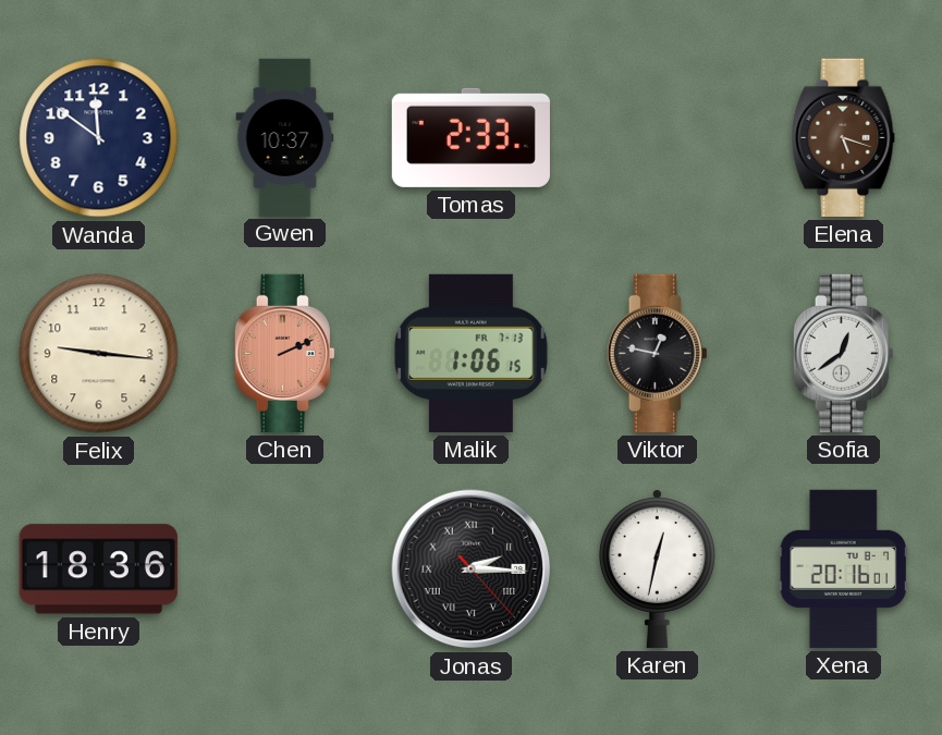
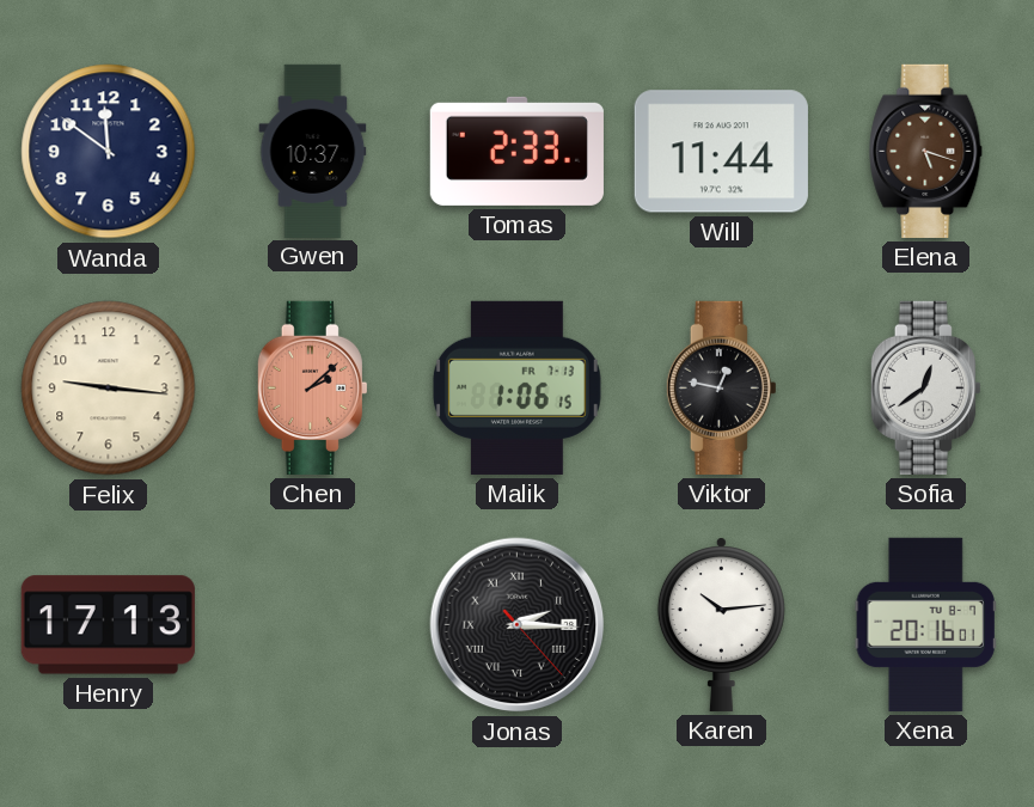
Will: none -> 11:44 (721, 152)
Chen: 2:11 -> 2:08 (312, 387)
Henry: 18:36 -> 17:13 (108, 625)
Karen: 12:32 -> 10:14 (721, 624)
